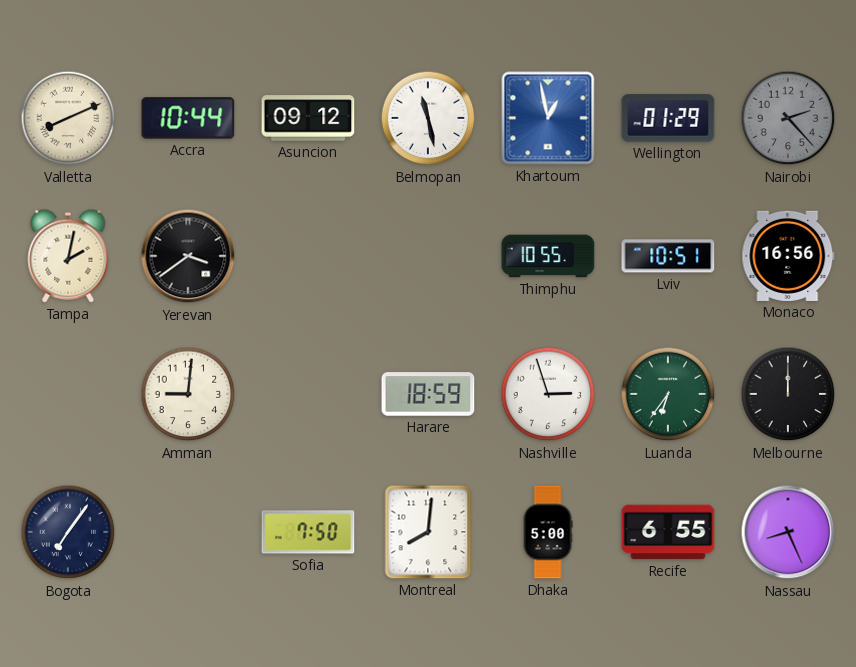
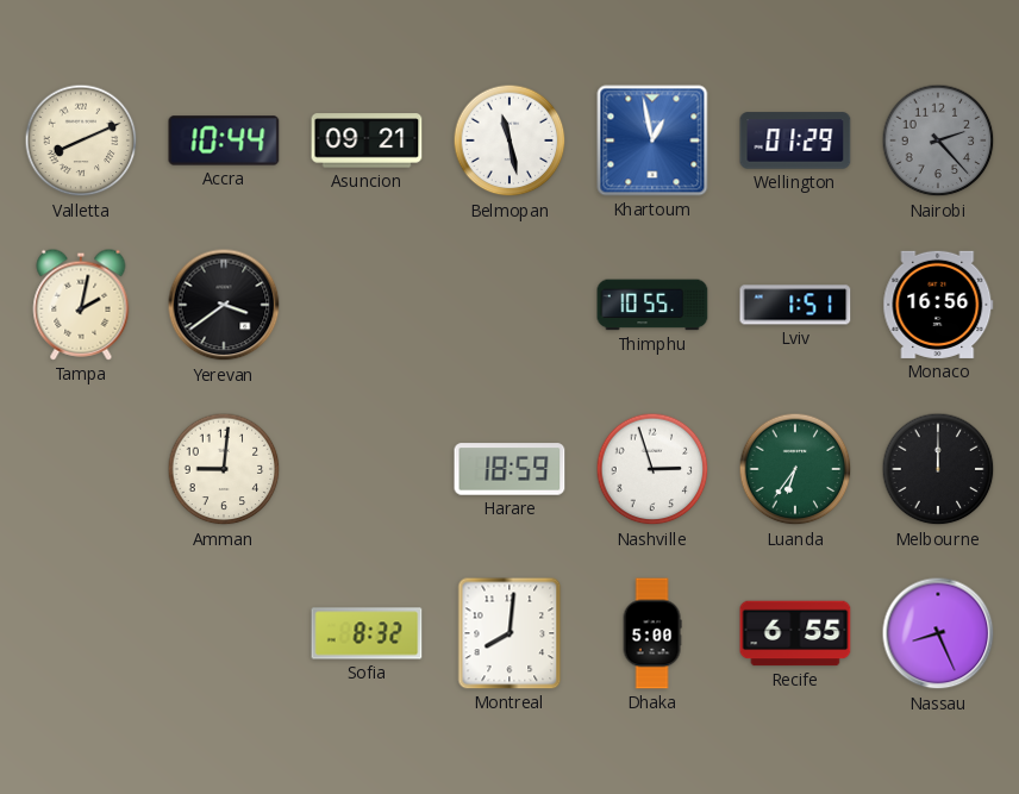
Asuncion: 09:12 -> 09:21 (367, 140)
Lviv: 10:51 -> 1:51 (795, 305)
Bogota: 7:06 -> none (68, 532)
Sofia: 7:50 -> 8:32 (367, 633)
